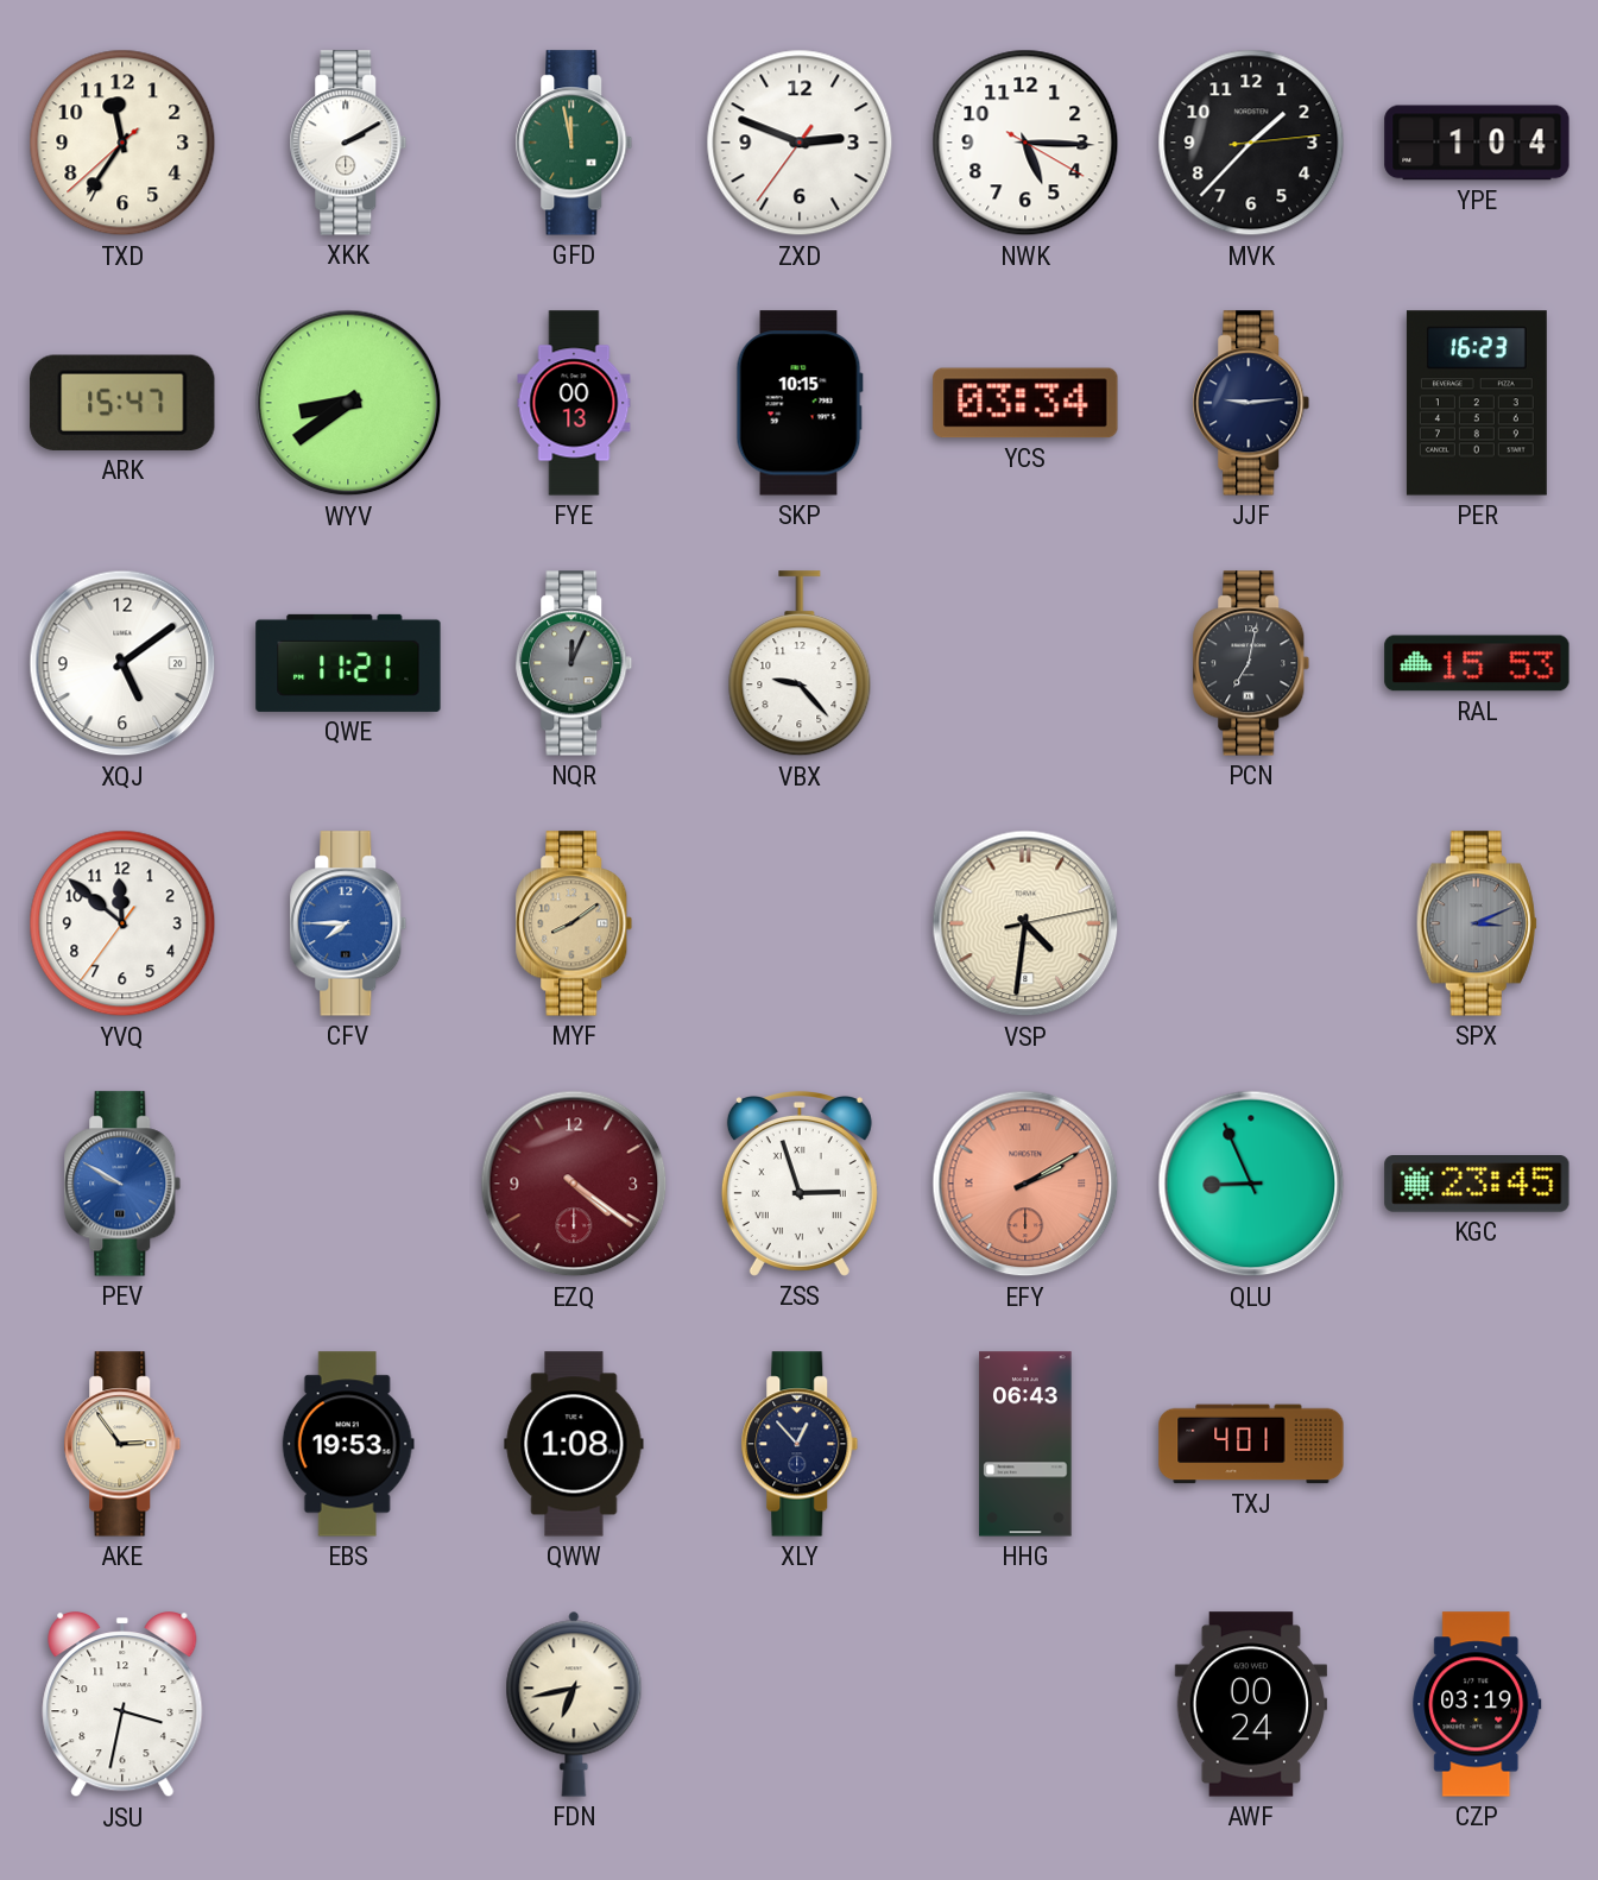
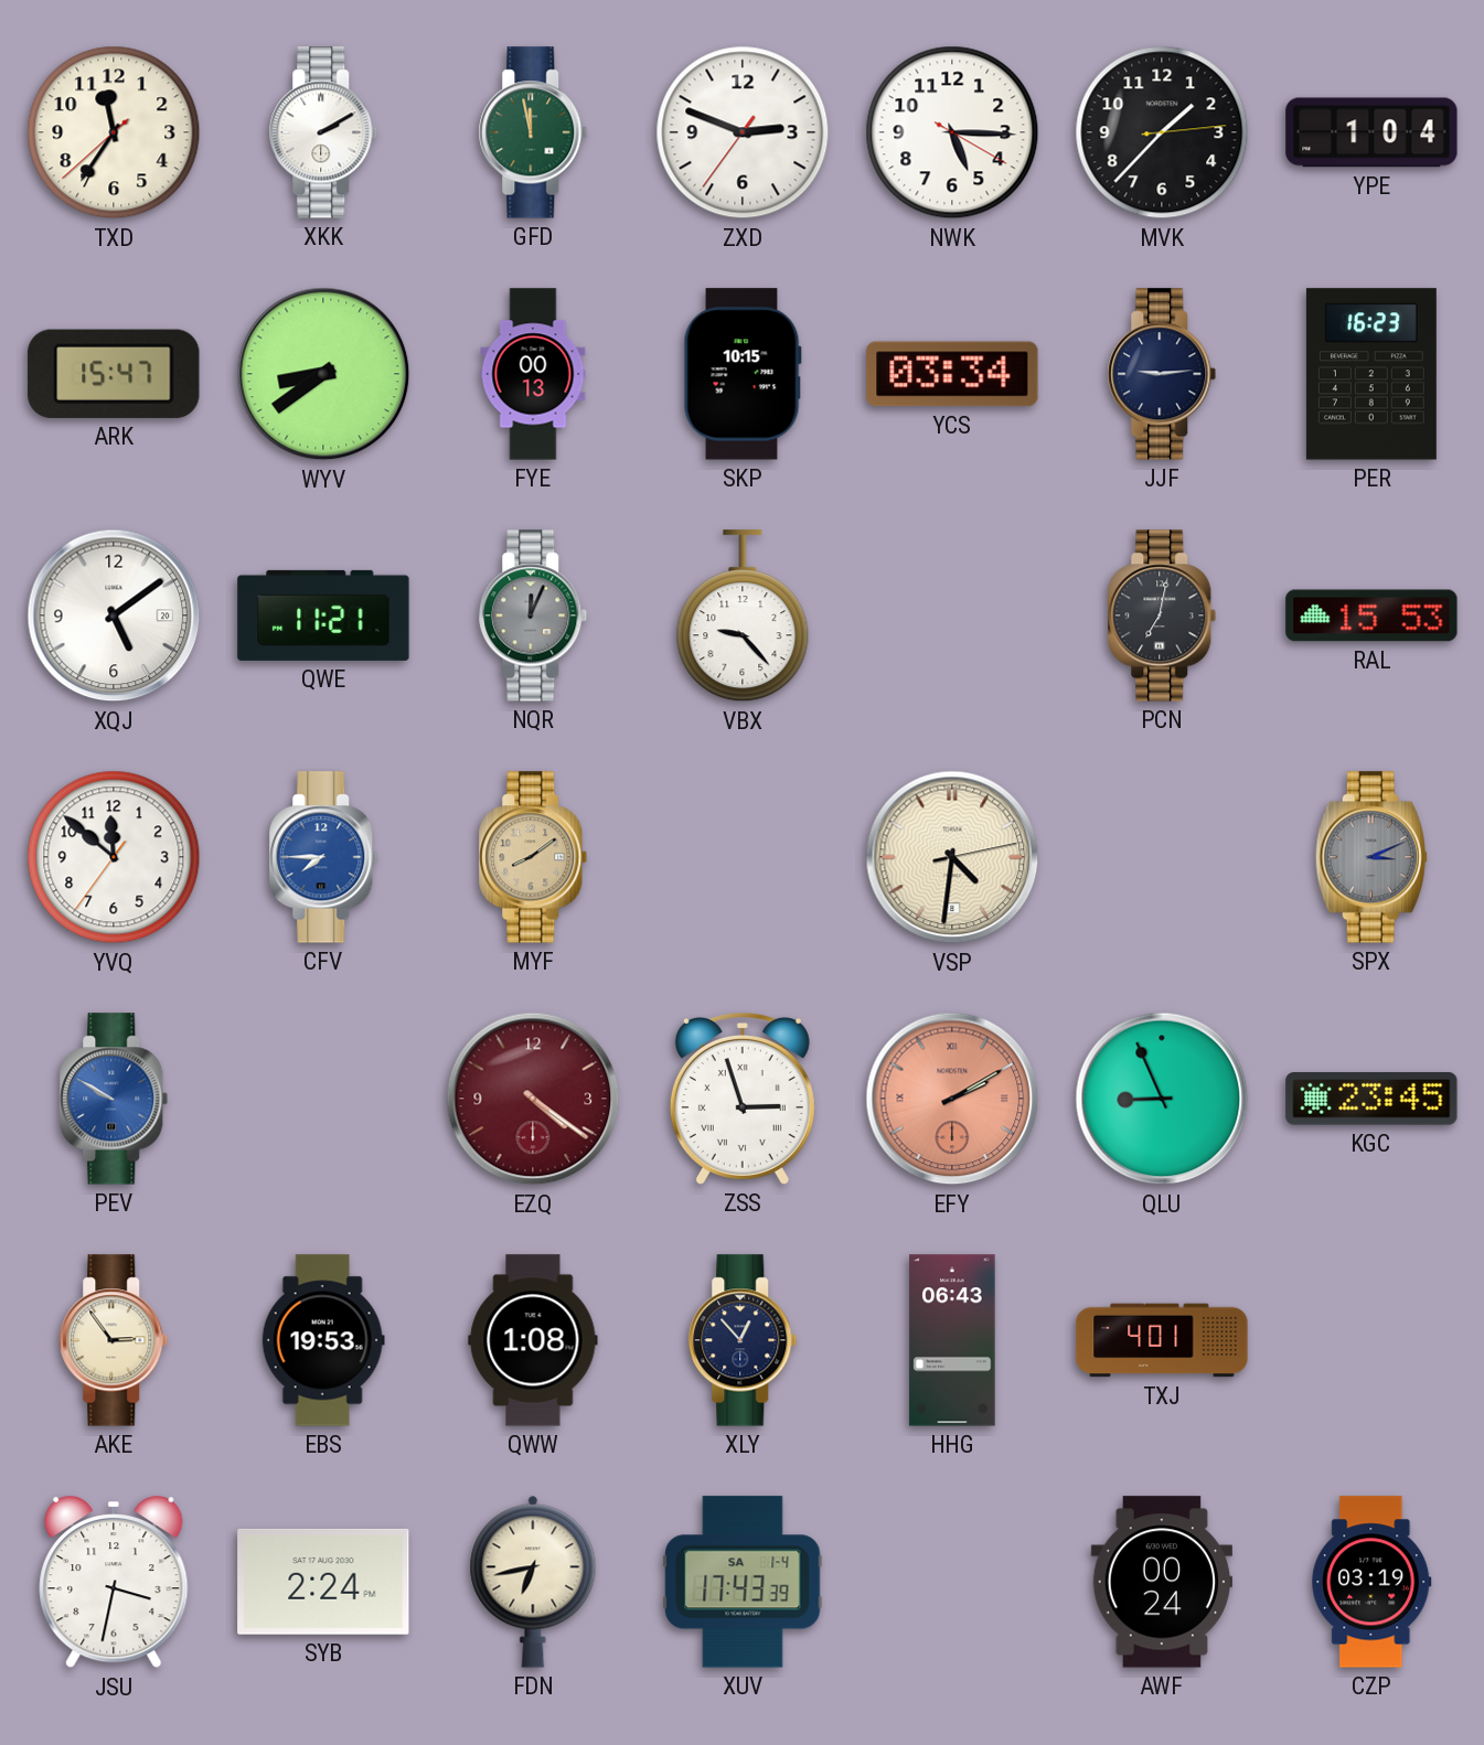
SYB: none -> 2:24 (323, 1582)
XUV: none -> 17:43 (743, 1582)
